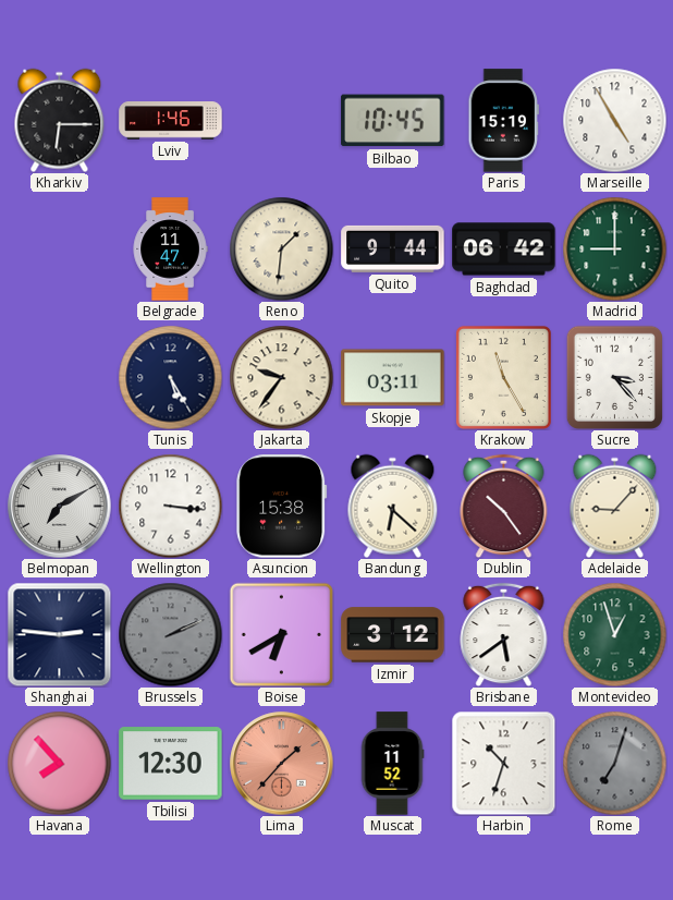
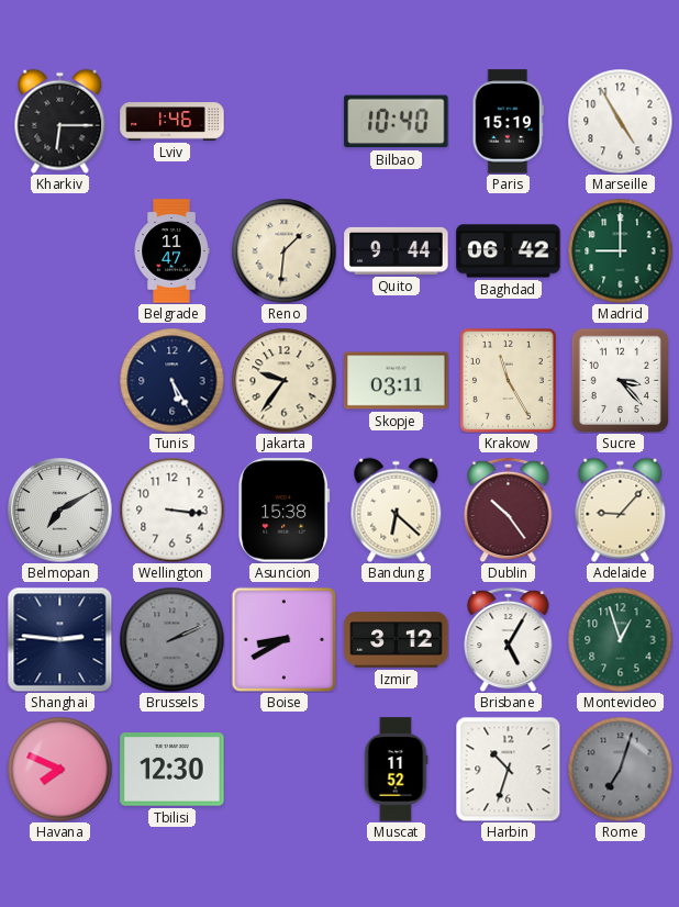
Bilbao: 10:45 -> 10:40 (397, 122)
Boise: 6:40 -> 8:40 (283, 639)
Brisbane: 5:39 -> 5:05 (509, 639)
Havana: 7:53 -> 7:49 (59, 769)
Lima: 1:37 -> none (282, 764)
